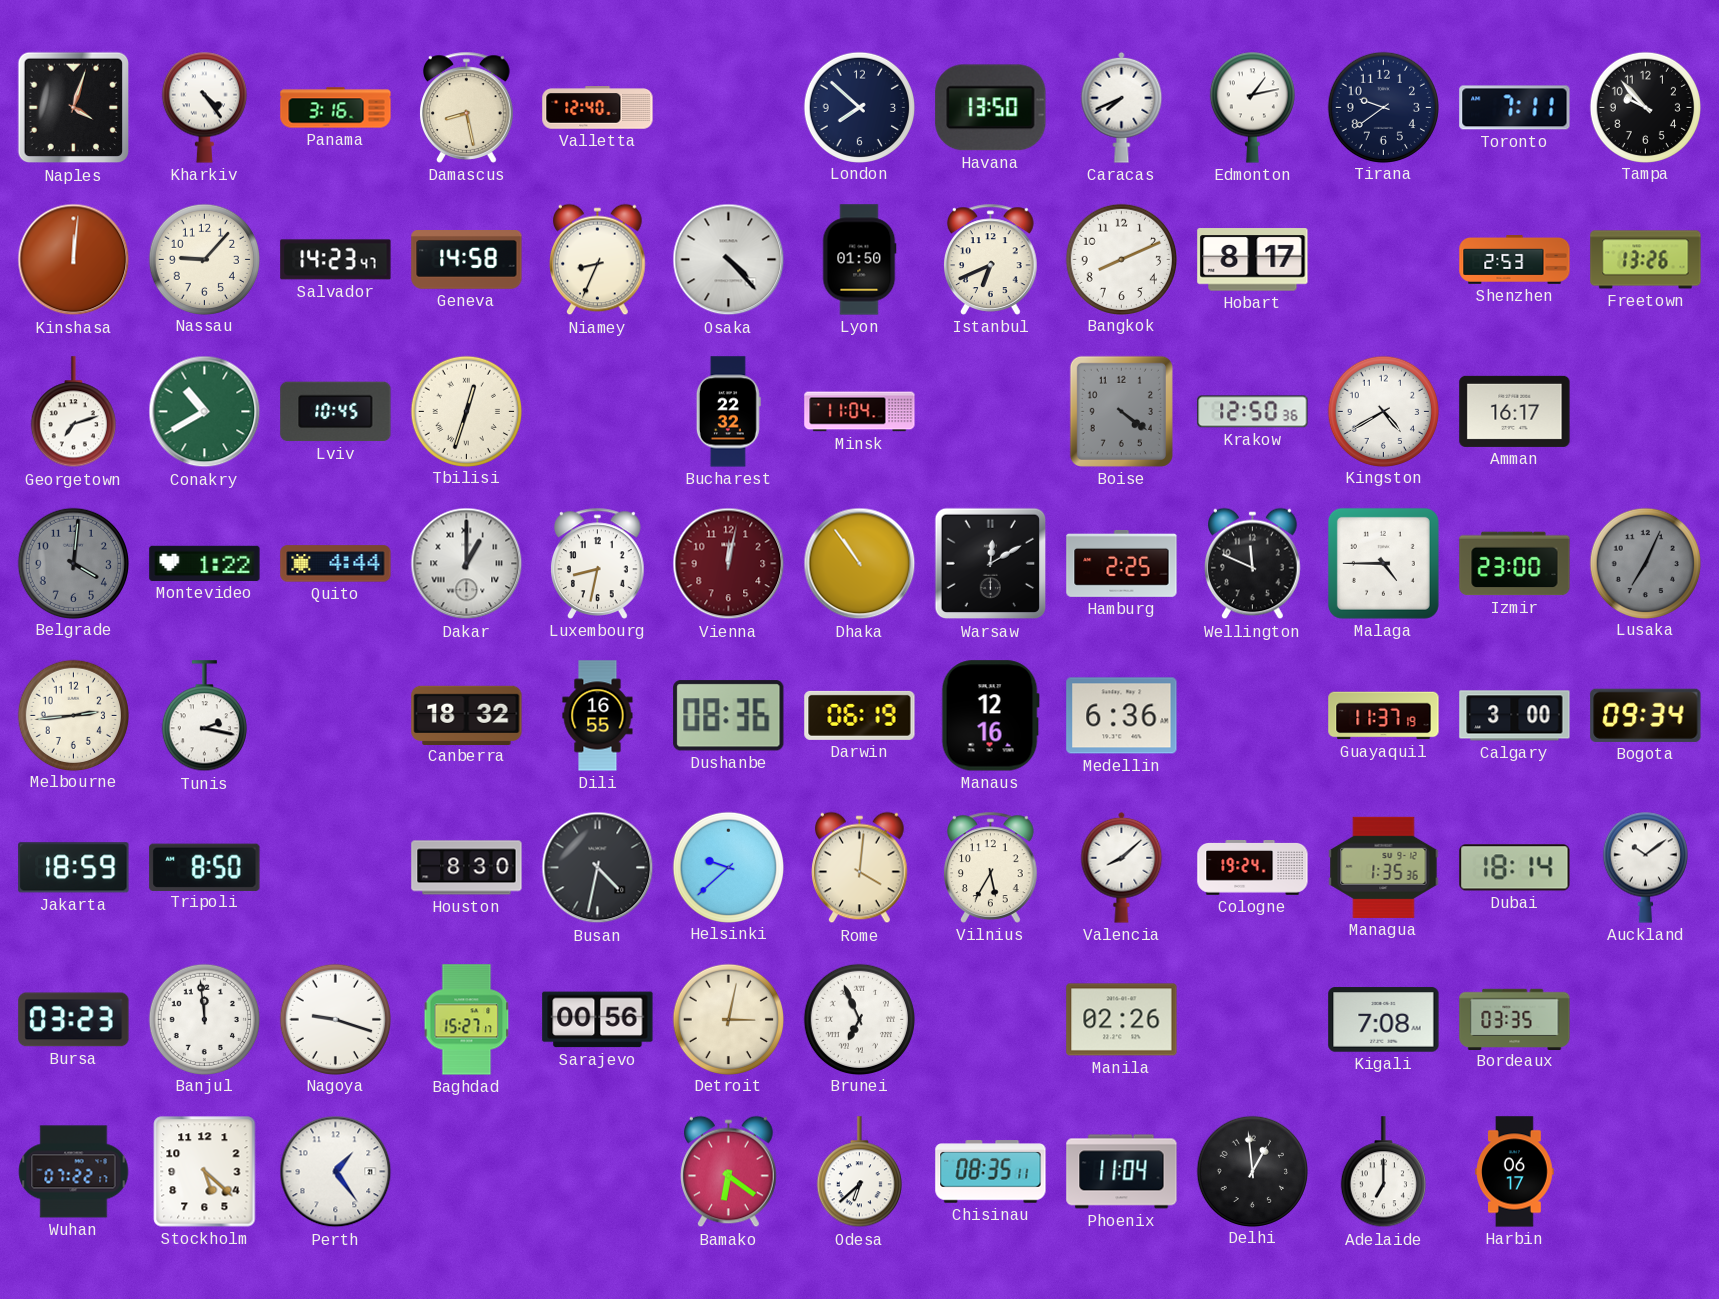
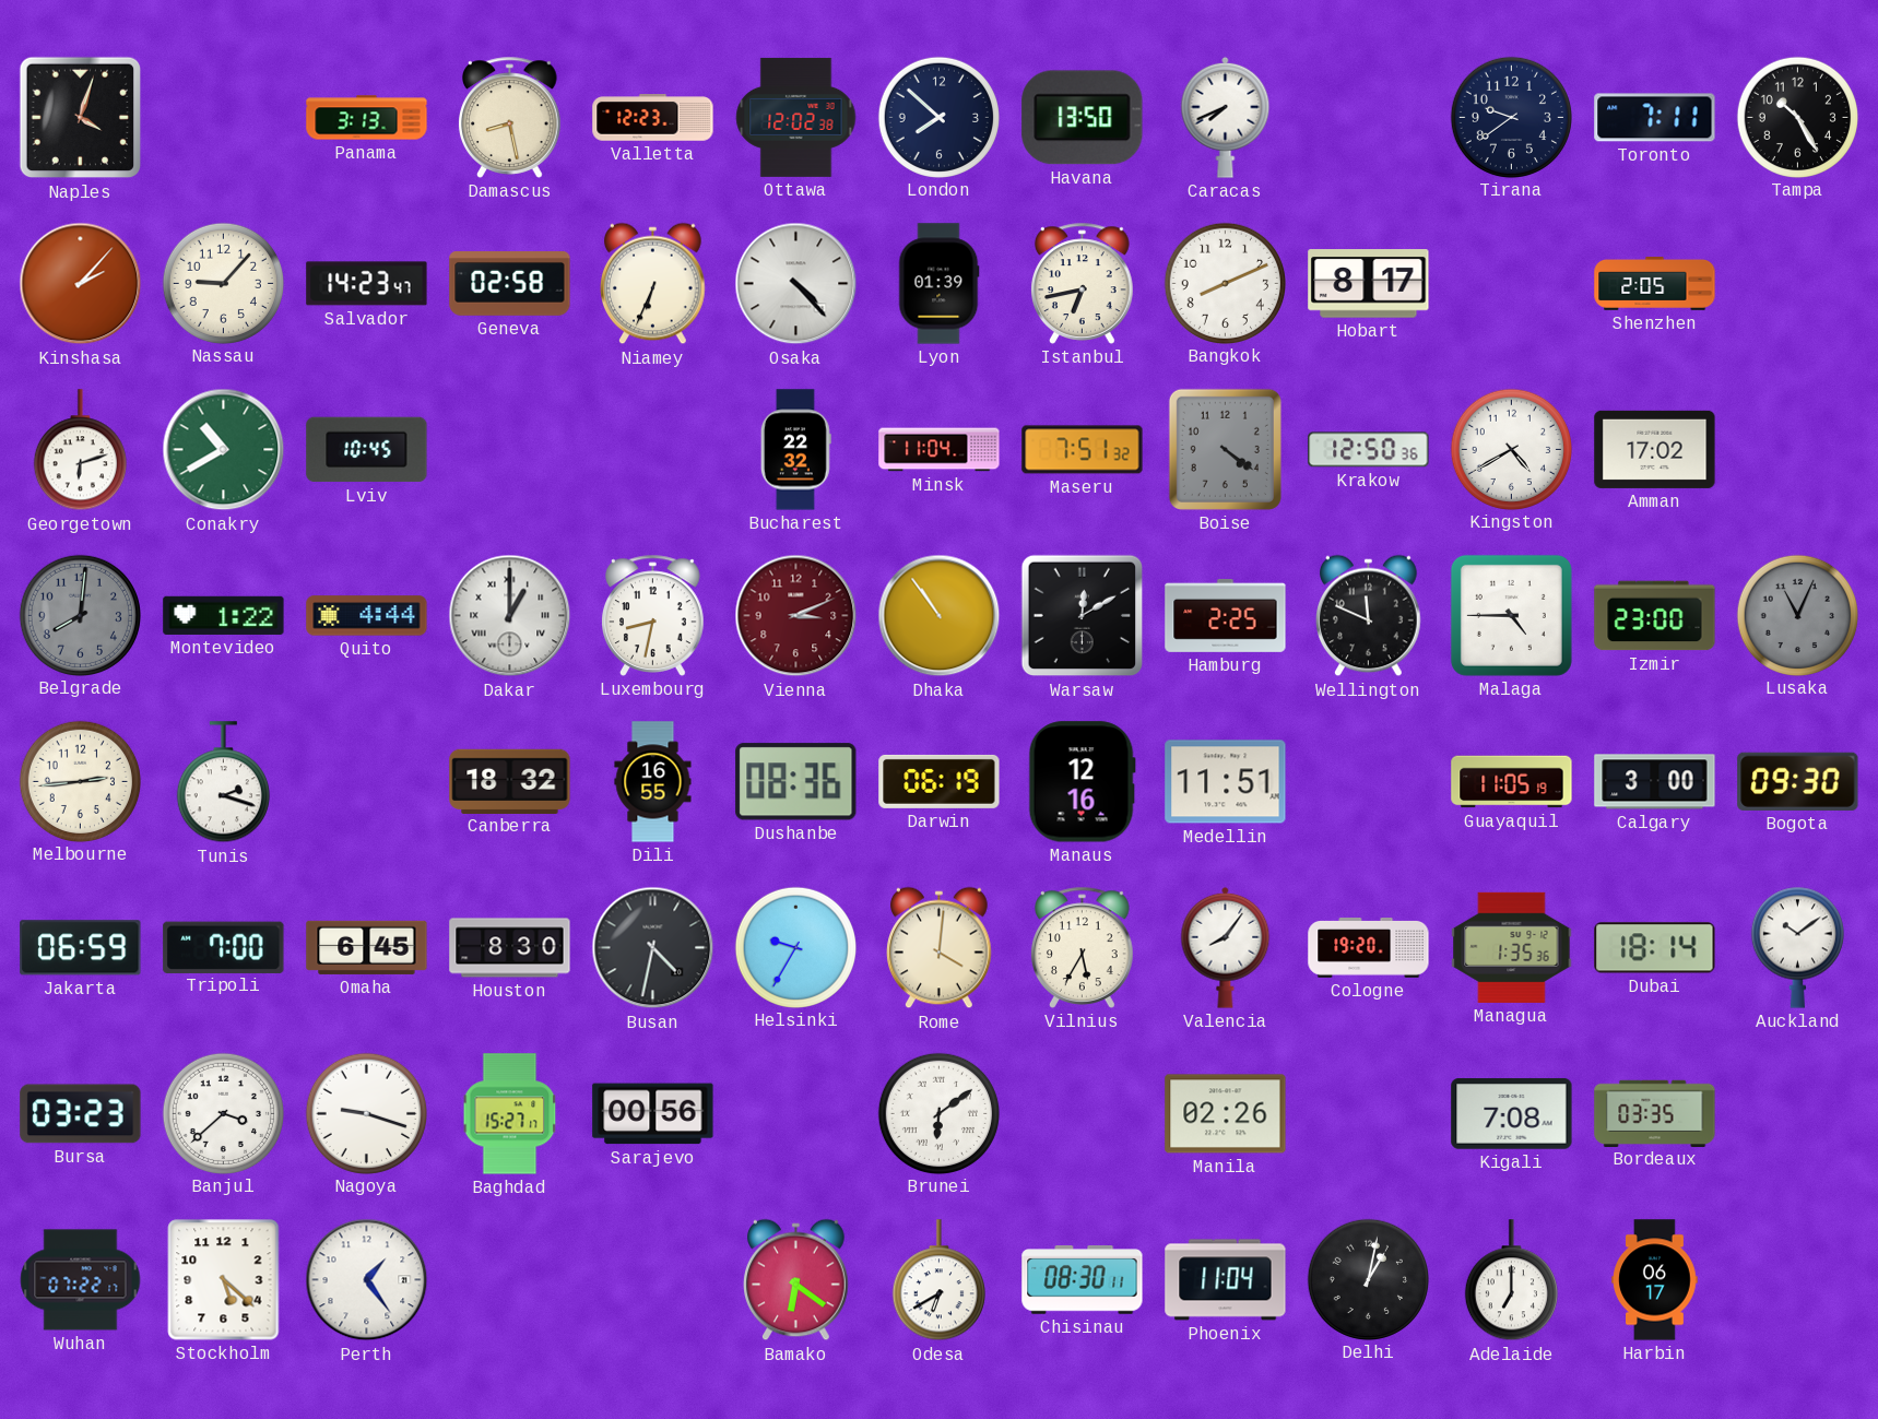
Kharkiv: 4:24 -> none (204, 107)
Panama: 3:16 -> 3:13 (367, 118)
Valletta: 12:40 -> 12:23 (653, 118)
Ottawa: none -> 12:02 (796, 117)
Edmonton: 1:13 -> none (1252, 107)
Tampa: 9:53 -> 10:25 (1797, 117)
Kinshasa: 12:01 -> 2:07 (81, 284)
Geneva: 14:58 -> 02:58 (510, 284)
Niamey: 8:34 -> 6:34 (653, 284)
Lyon: 01:50 -> 01:39 (938, 284)
Istanbul: 6:41 -> 6:43 (1083, 283)
Shenzhen: 2:53 -> 2:05 (1655, 284)
Freetown: 13:26 -> none (1646, 260)
Georgetown: 7:12 -> 6:12 (80, 450)
Tbilisi: 12:33 -> none (466, 411)
Maseru: none -> 7:51 (1083, 450)
Amman: 16:17 -> 17:02 (1655, 449)
Belgrade: 4:01 -> 8:01 (80, 615)
Vienna: 12:02 -> 3:11 (796, 616)
Lusaka: 7:04 -> 11:04 (1797, 615)
Tunis: 2:17 -> 2:18 (223, 782)
Medellin: 6:36 -> 11:51 (1226, 782)
Guayaquil: 11:37 -> 11:05 (1512, 782)
Bogota: 09:34 -> 09:30 (1798, 781)
Jakarta: 18:59 -> 06:59 (81, 948)
Tripoli: 8:50 -> 7:00 (224, 947)
Omaha: none -> 6:45 (367, 947)
Helsinki: 9:38 -> 9:35 (795, 947)
Valencia: 8:08 -> 8:06 (1226, 947)
Cologne: 19:24 -> 19:20 (1369, 948)
Banjul: 11:59 -> 3:38 (223, 1113)
Detroit: 3:02 -> none (728, 1019)
Brunei: 6:56 -> 6:09 (938, 1113)
Odesa: 6:38 -> 6:40 (938, 1280)
Chisinau: 08:35 -> 08:30 (1083, 1280)
Delhi: 12:59 -> 1:02 (1368, 1279)
